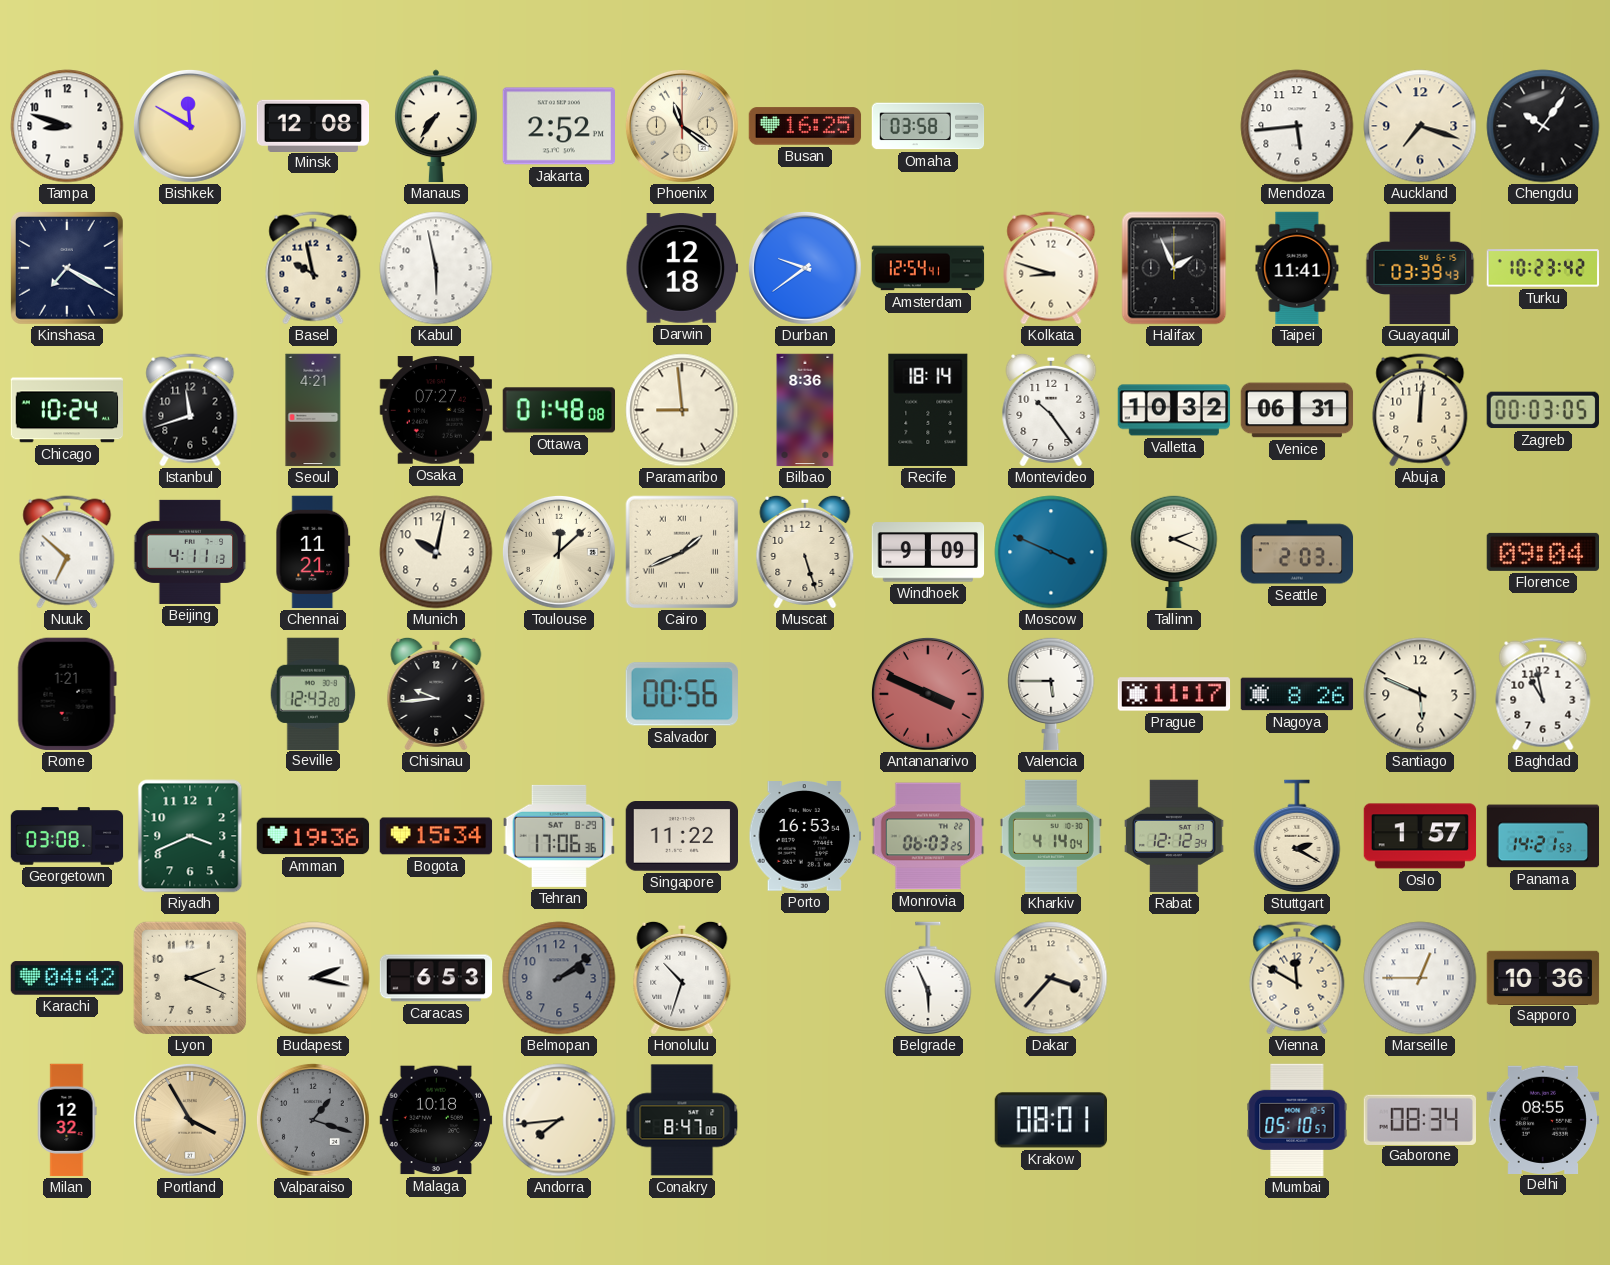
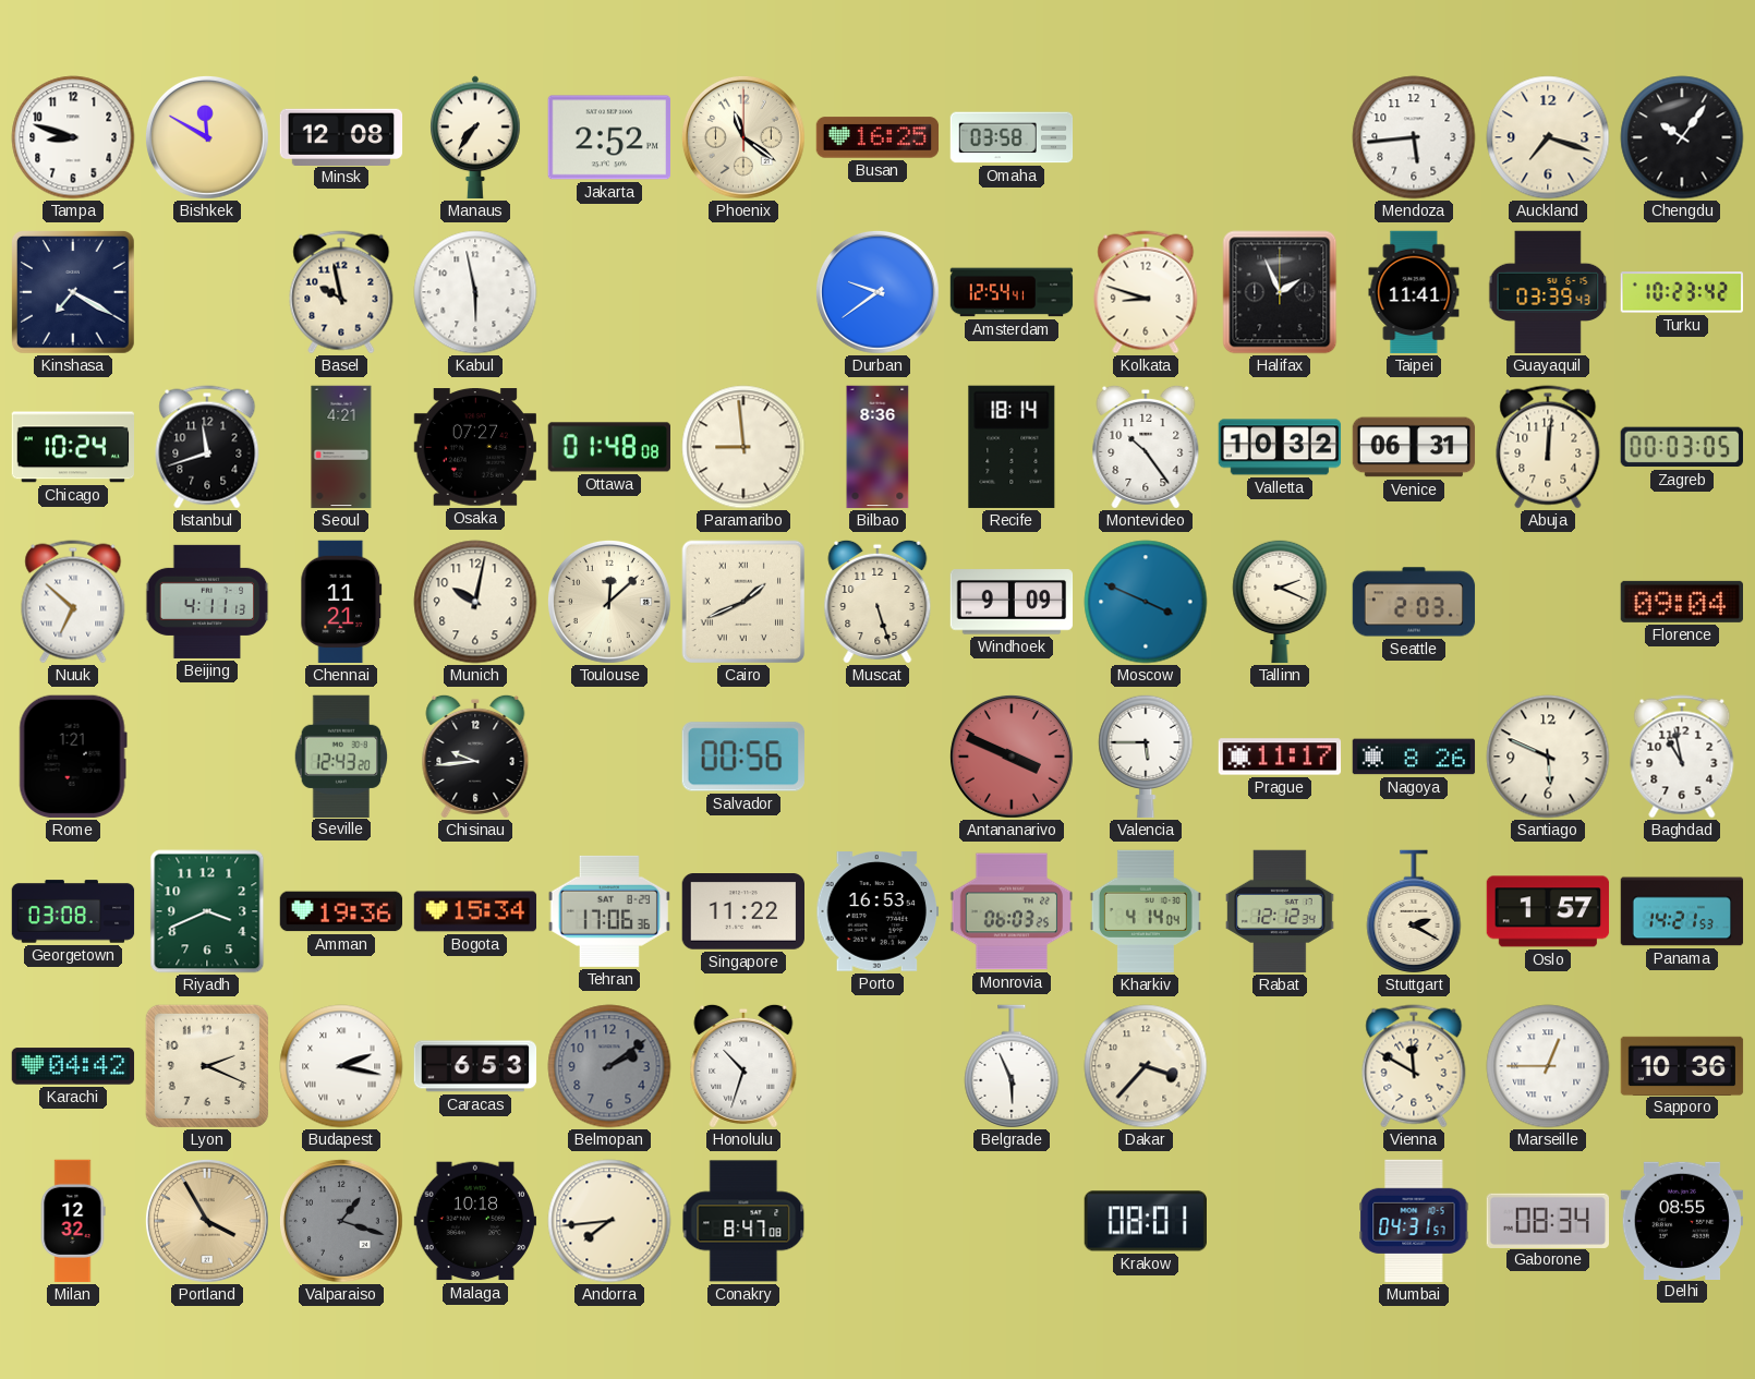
Darwin: 12:18 -> none (682, 268)
Mumbai: 05:10 -> 04:31 (1414, 1221)
